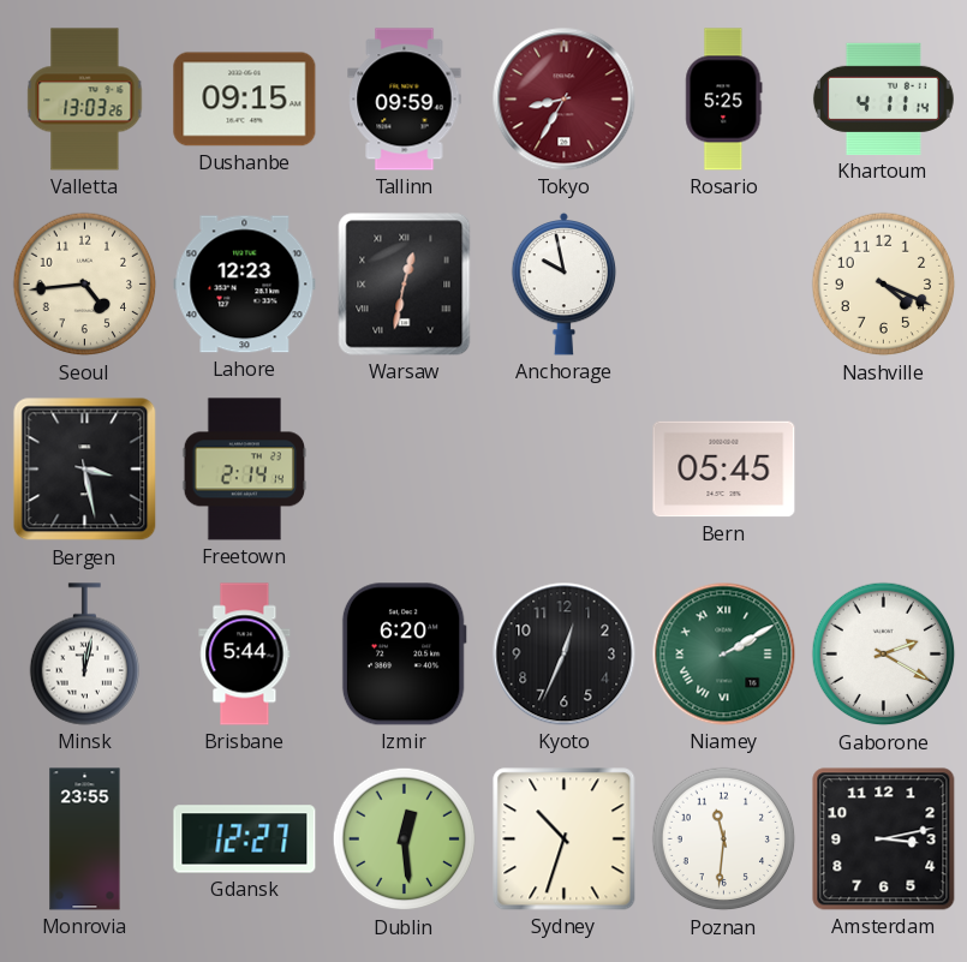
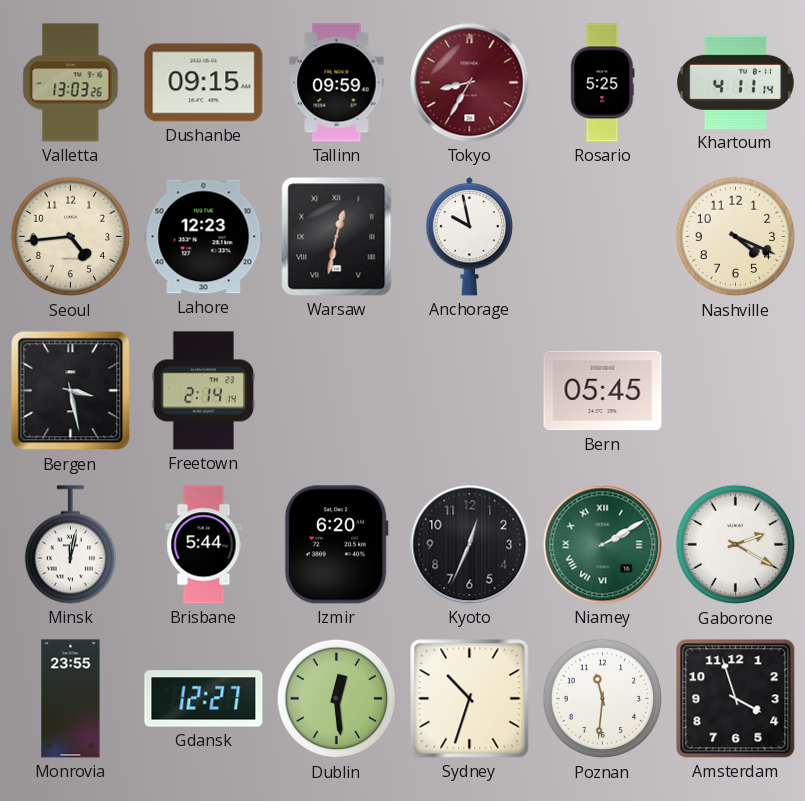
Amsterdam: 3:13 -> 3:57 (736, 699)
